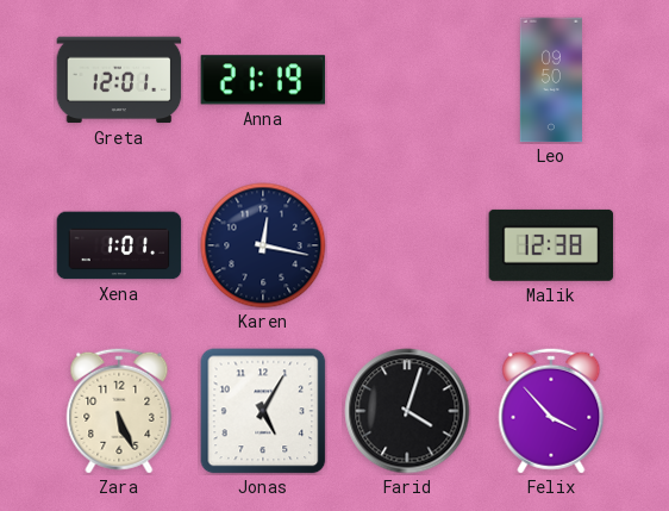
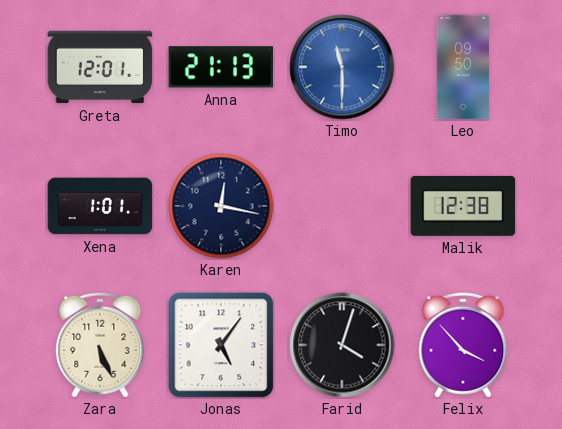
Anna: 21:19 -> 21:13 (221, 67)
Timo: none -> 11:30 (342, 67)
Jonas: 5:05 -> 5:06 (221, 345)
